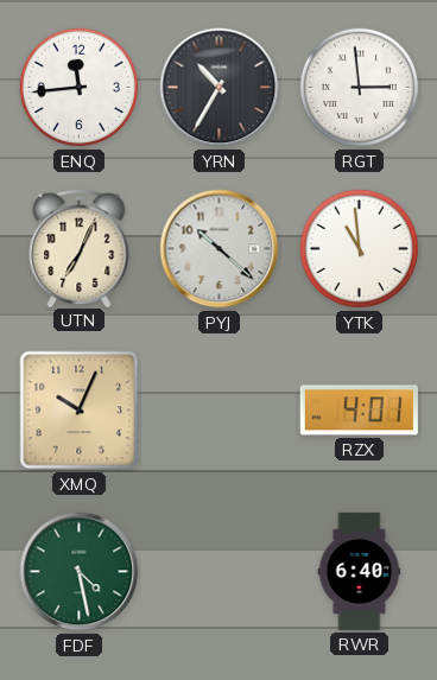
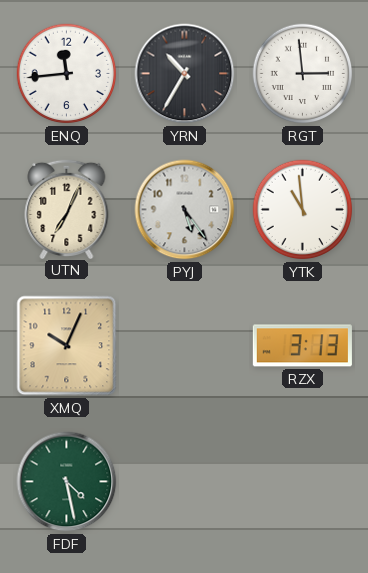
PYJ: 10:22 -> 5:24 (185, 210)
RZX: 4:01 -> 3:13 (302, 346)
RWR: 6:40 -> none (360, 571)
